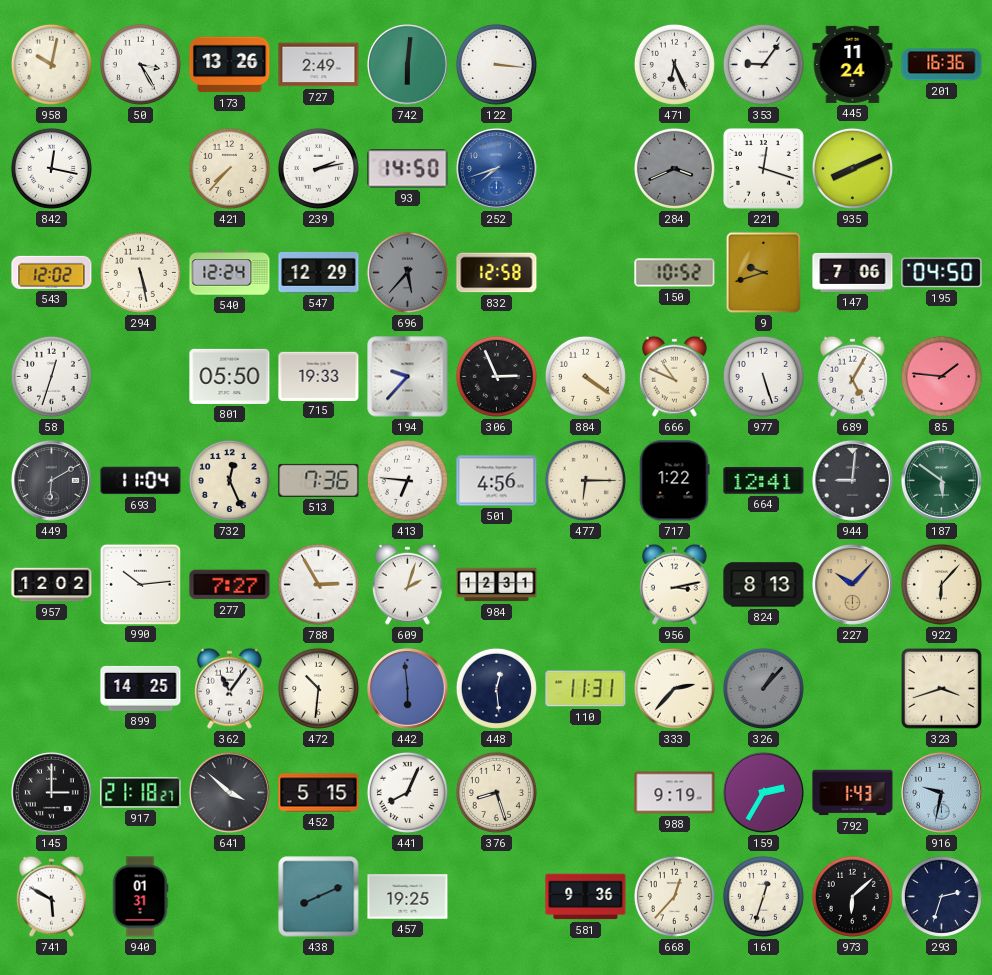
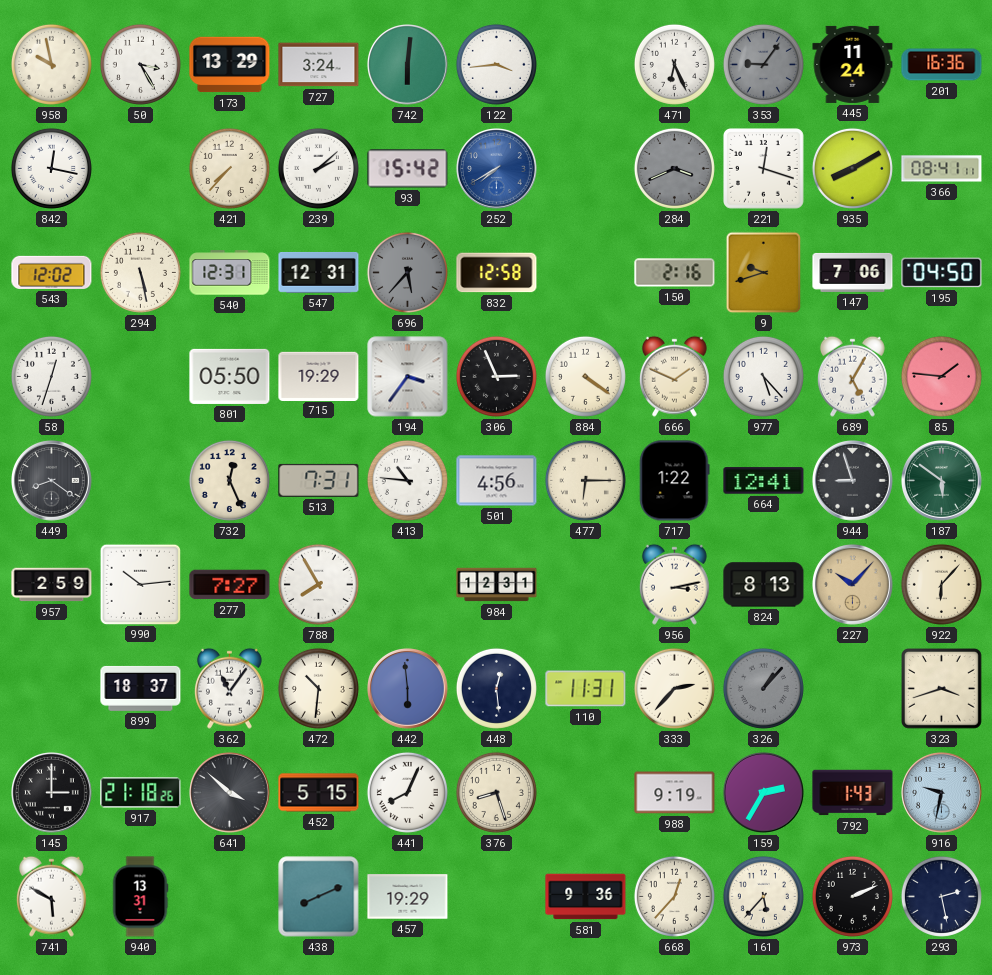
958: 10:02 -> 9:58 (51, 64)
173: 13:26 -> 13:29 (230, 65)
727: 2:49 -> 3:24 (319, 65)
122: 3:16 -> 3:44 (496, 64)
353 dial: white -> grey (763, 64)
239: 2:13 -> 2:08 (318, 168)
93: 14:50 -> 15:42 (408, 169)
252: 7:42 -> 7:40 (497, 169)
935: 8:11 -> 8:10 (852, 168)
366: none -> 08:41 (942, 169)
540: 12:24 -> 12:31 (230, 273)
547: 12:29 -> 12:31 (319, 273)
150: 10:52 -> 2:16 (675, 273)
715: 19:33 -> 19:29 (319, 376)
194: 9:37 -> 3:36 (408, 377)
666: 10:49 -> 1:49 (674, 376)
977: 5:27 -> 5:23 (763, 376)
449: 6:10 -> 8:21 (52, 481)
693: 11:04 -> none (141, 481)
513: 7:36 -> 7:31 (319, 480)
413: 6:46 -> 10:46 (407, 480)
944: 9:01 -> 8:57 (853, 481)
957: 12:02 -> 2:59 (52, 585)
788: 2:55 -> 7:55 (318, 584)
609: 2:03 -> none (407, 584)
899: 14:25 -> 18:37 (141, 688)
917: 21:18:27 -> 21:18:26 (141, 793)
940: 01:31 -> 13:31 (140, 897)
457: 19:25 -> 19:29 (408, 897)
161: 12:33 -> 5:37 (763, 896)
973: 6:08 -> 2:11 (852, 896)
293: 2:33 -> 2:28 (941, 896)
